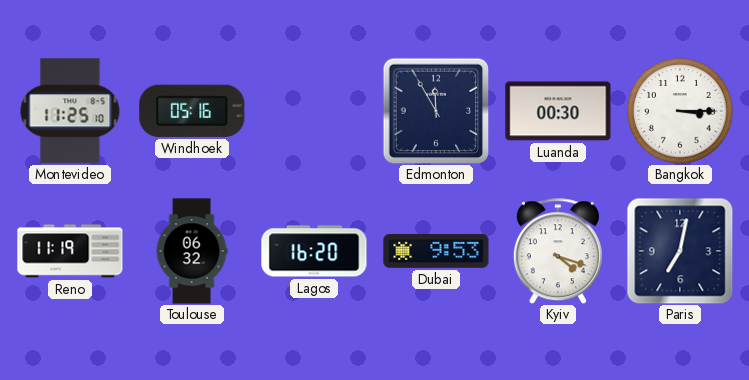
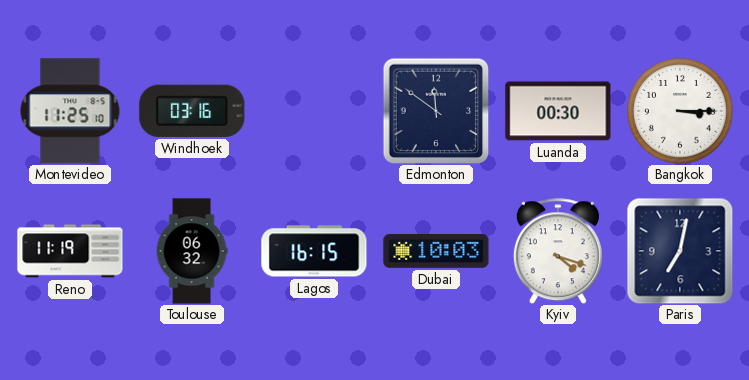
Windhoek: 05:16 -> 03:16 (192, 111)
Edmonton: 11:55 -> 11:51 (436, 111)
Lagos: 16:20 -> 16:15 (314, 251)
Dubai: 9:53 -> 10:03 (436, 251)
